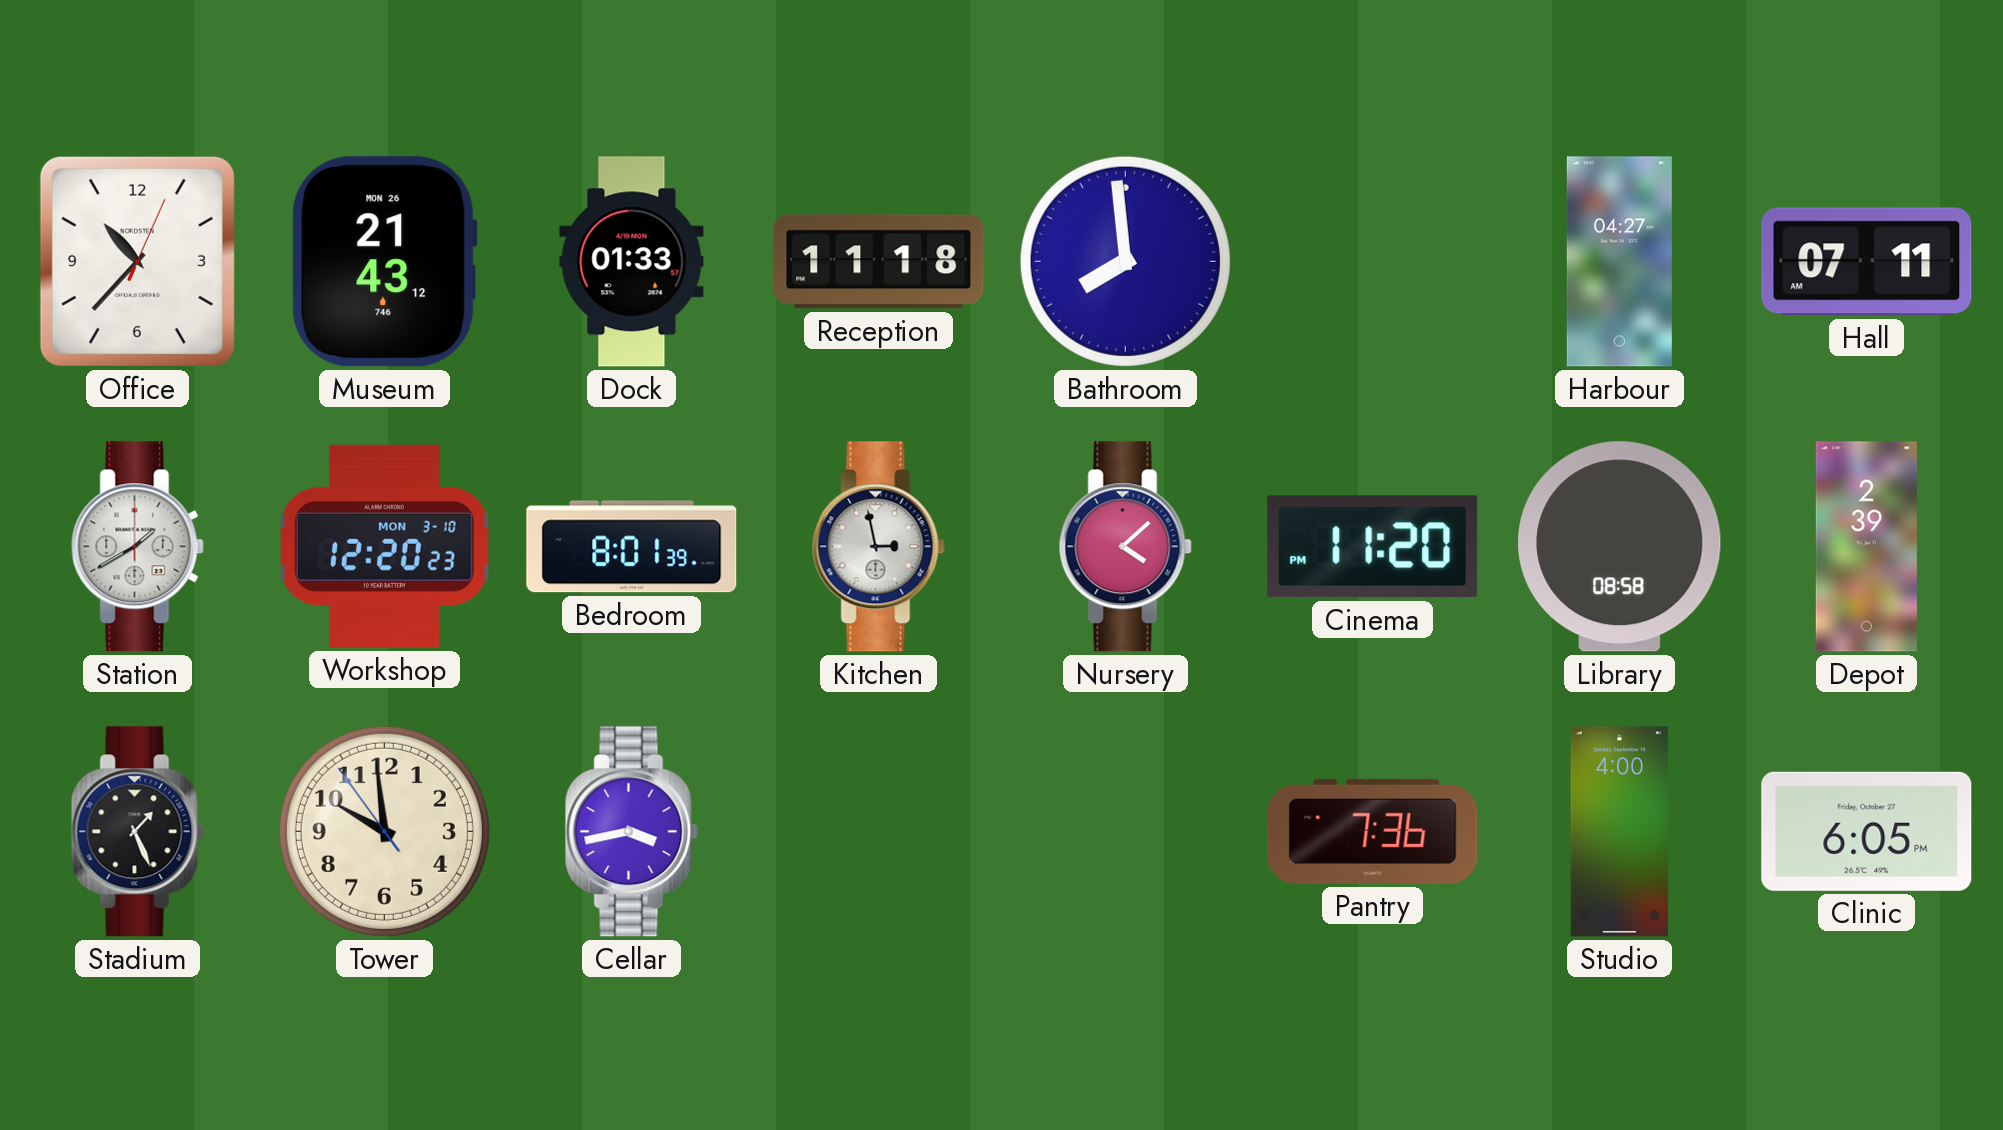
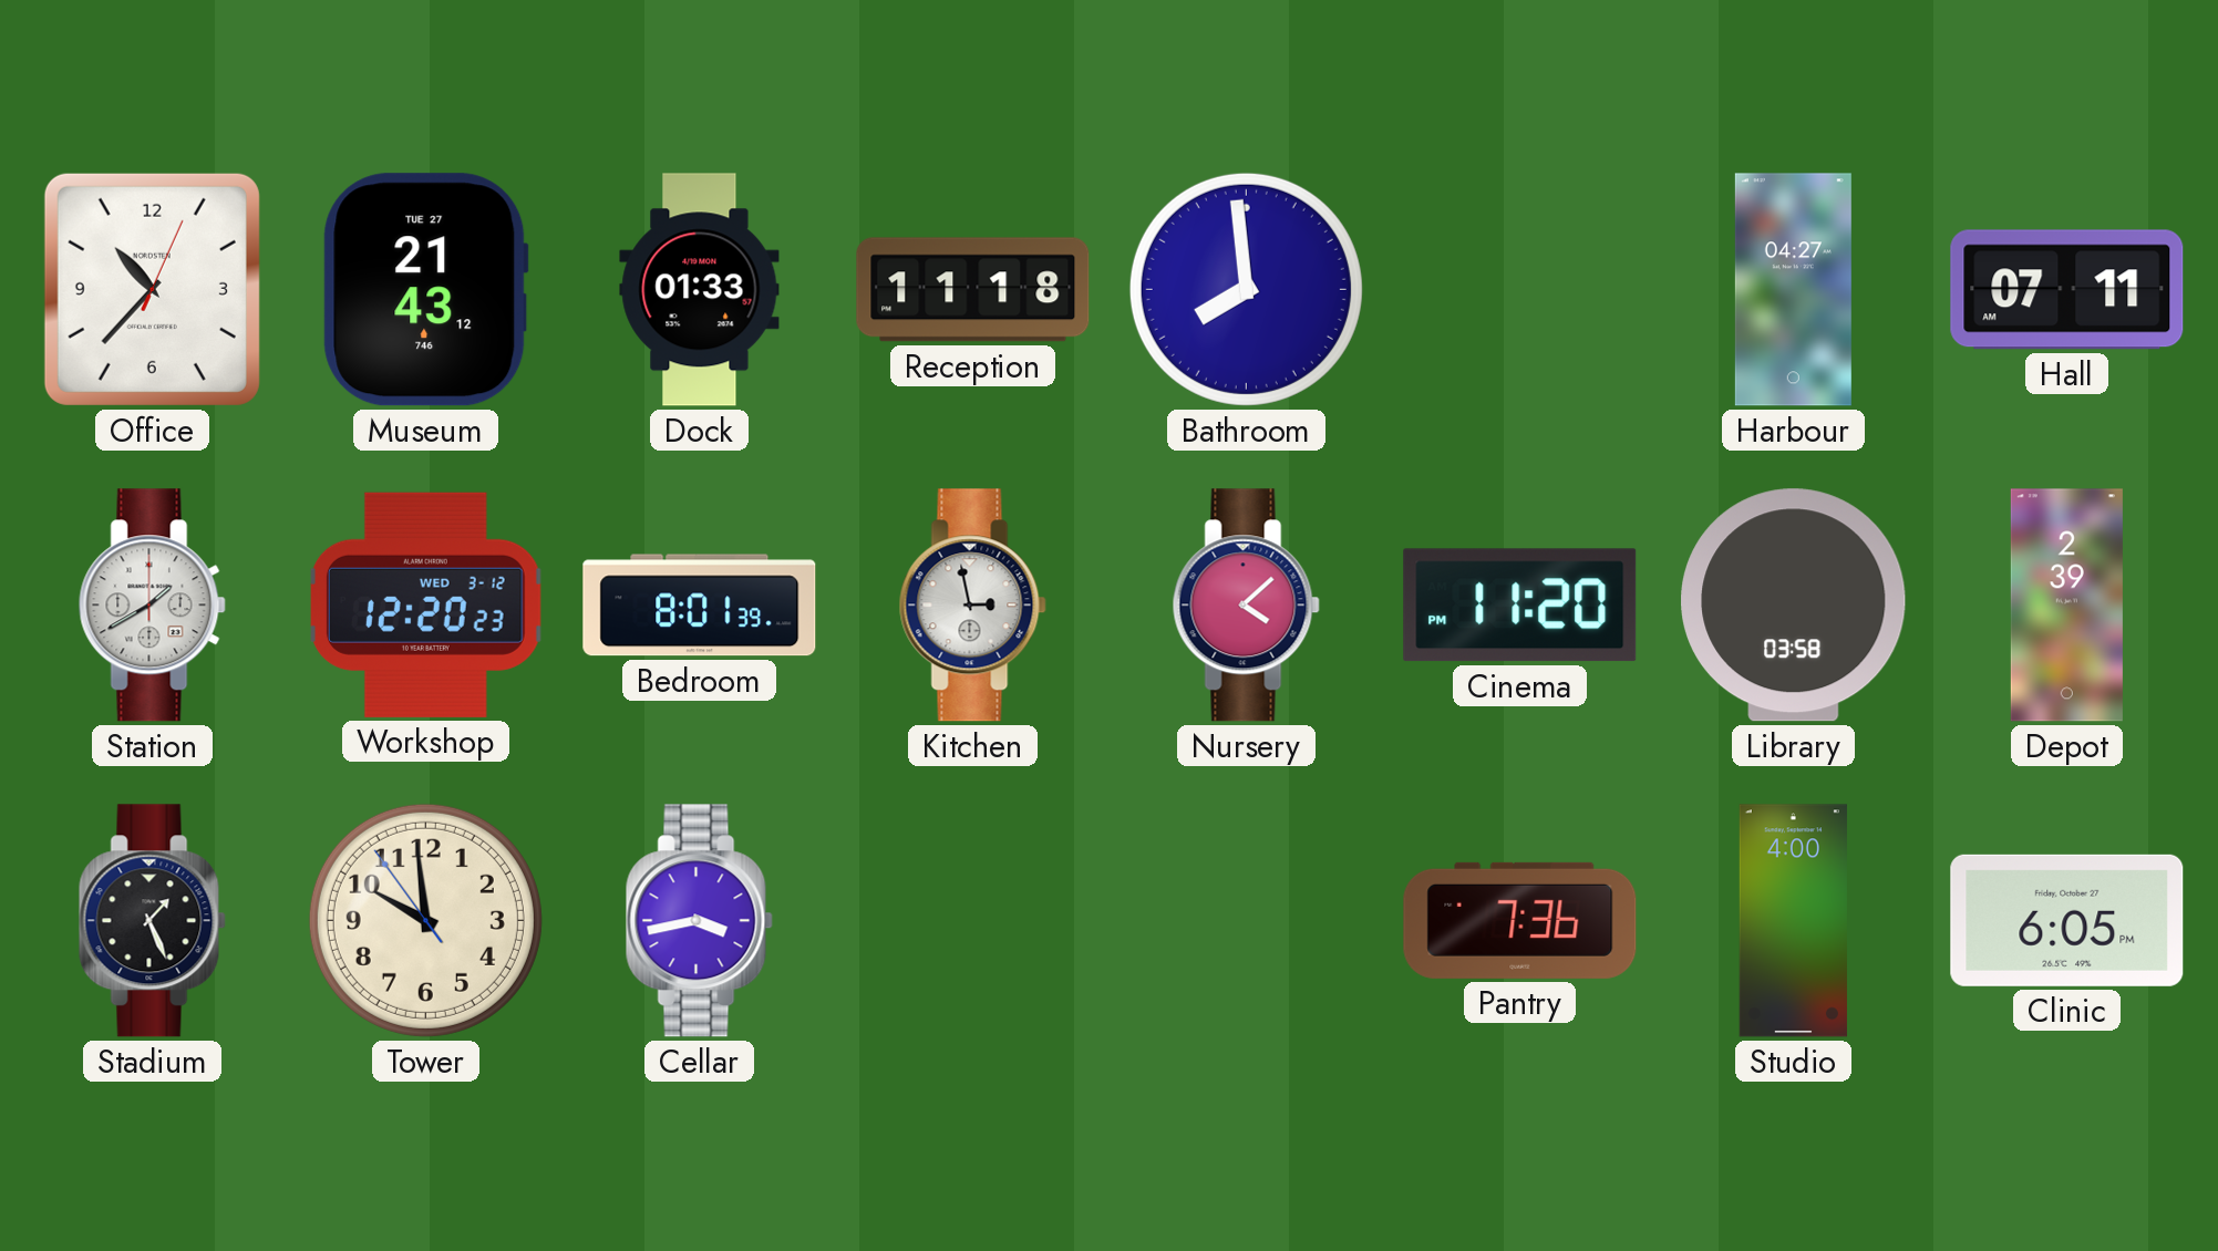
Museum date: MON 26 -> TUE 27 (425, 290)
Workshop date: MON 3-10 -> WED 3-12 (426, 604)
Library: 08:58 -> 03:58 (1794, 606)
